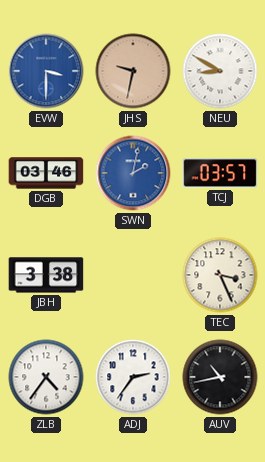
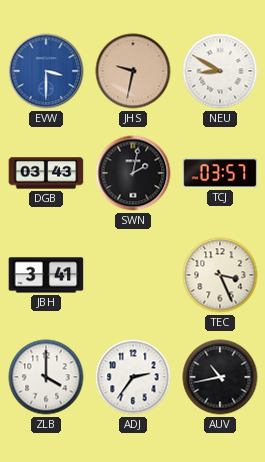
DGB: 03:46 -> 03:43 (46, 173)
SWN dial: blue -> black (133, 173)
JBH: 3:38 -> 3:41 (46, 275)
ZLB: 4:36 -> 4:00 (46, 377)
